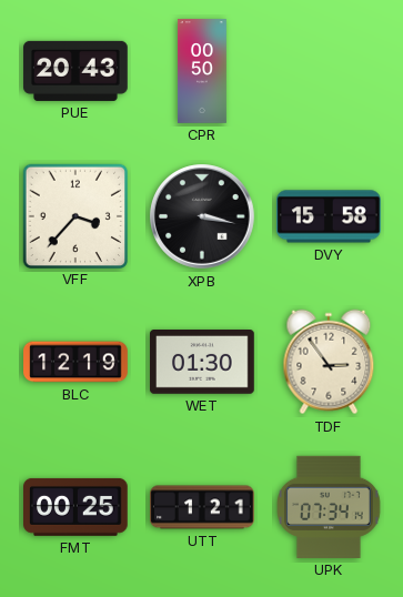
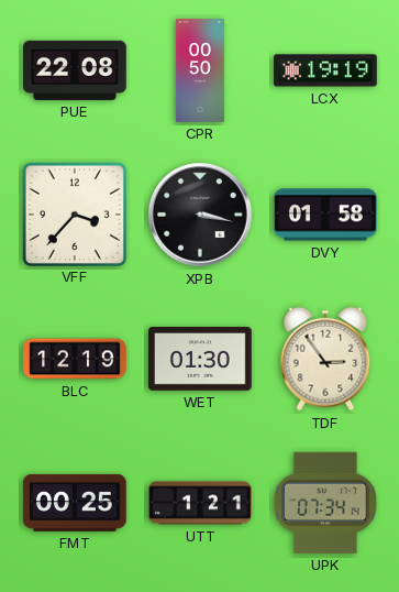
PUE: 20:43 -> 22:08 (75, 70)
LCX: none -> 19:19 (325, 70)
DVY: 15:58 -> 01:58 (326, 215)
